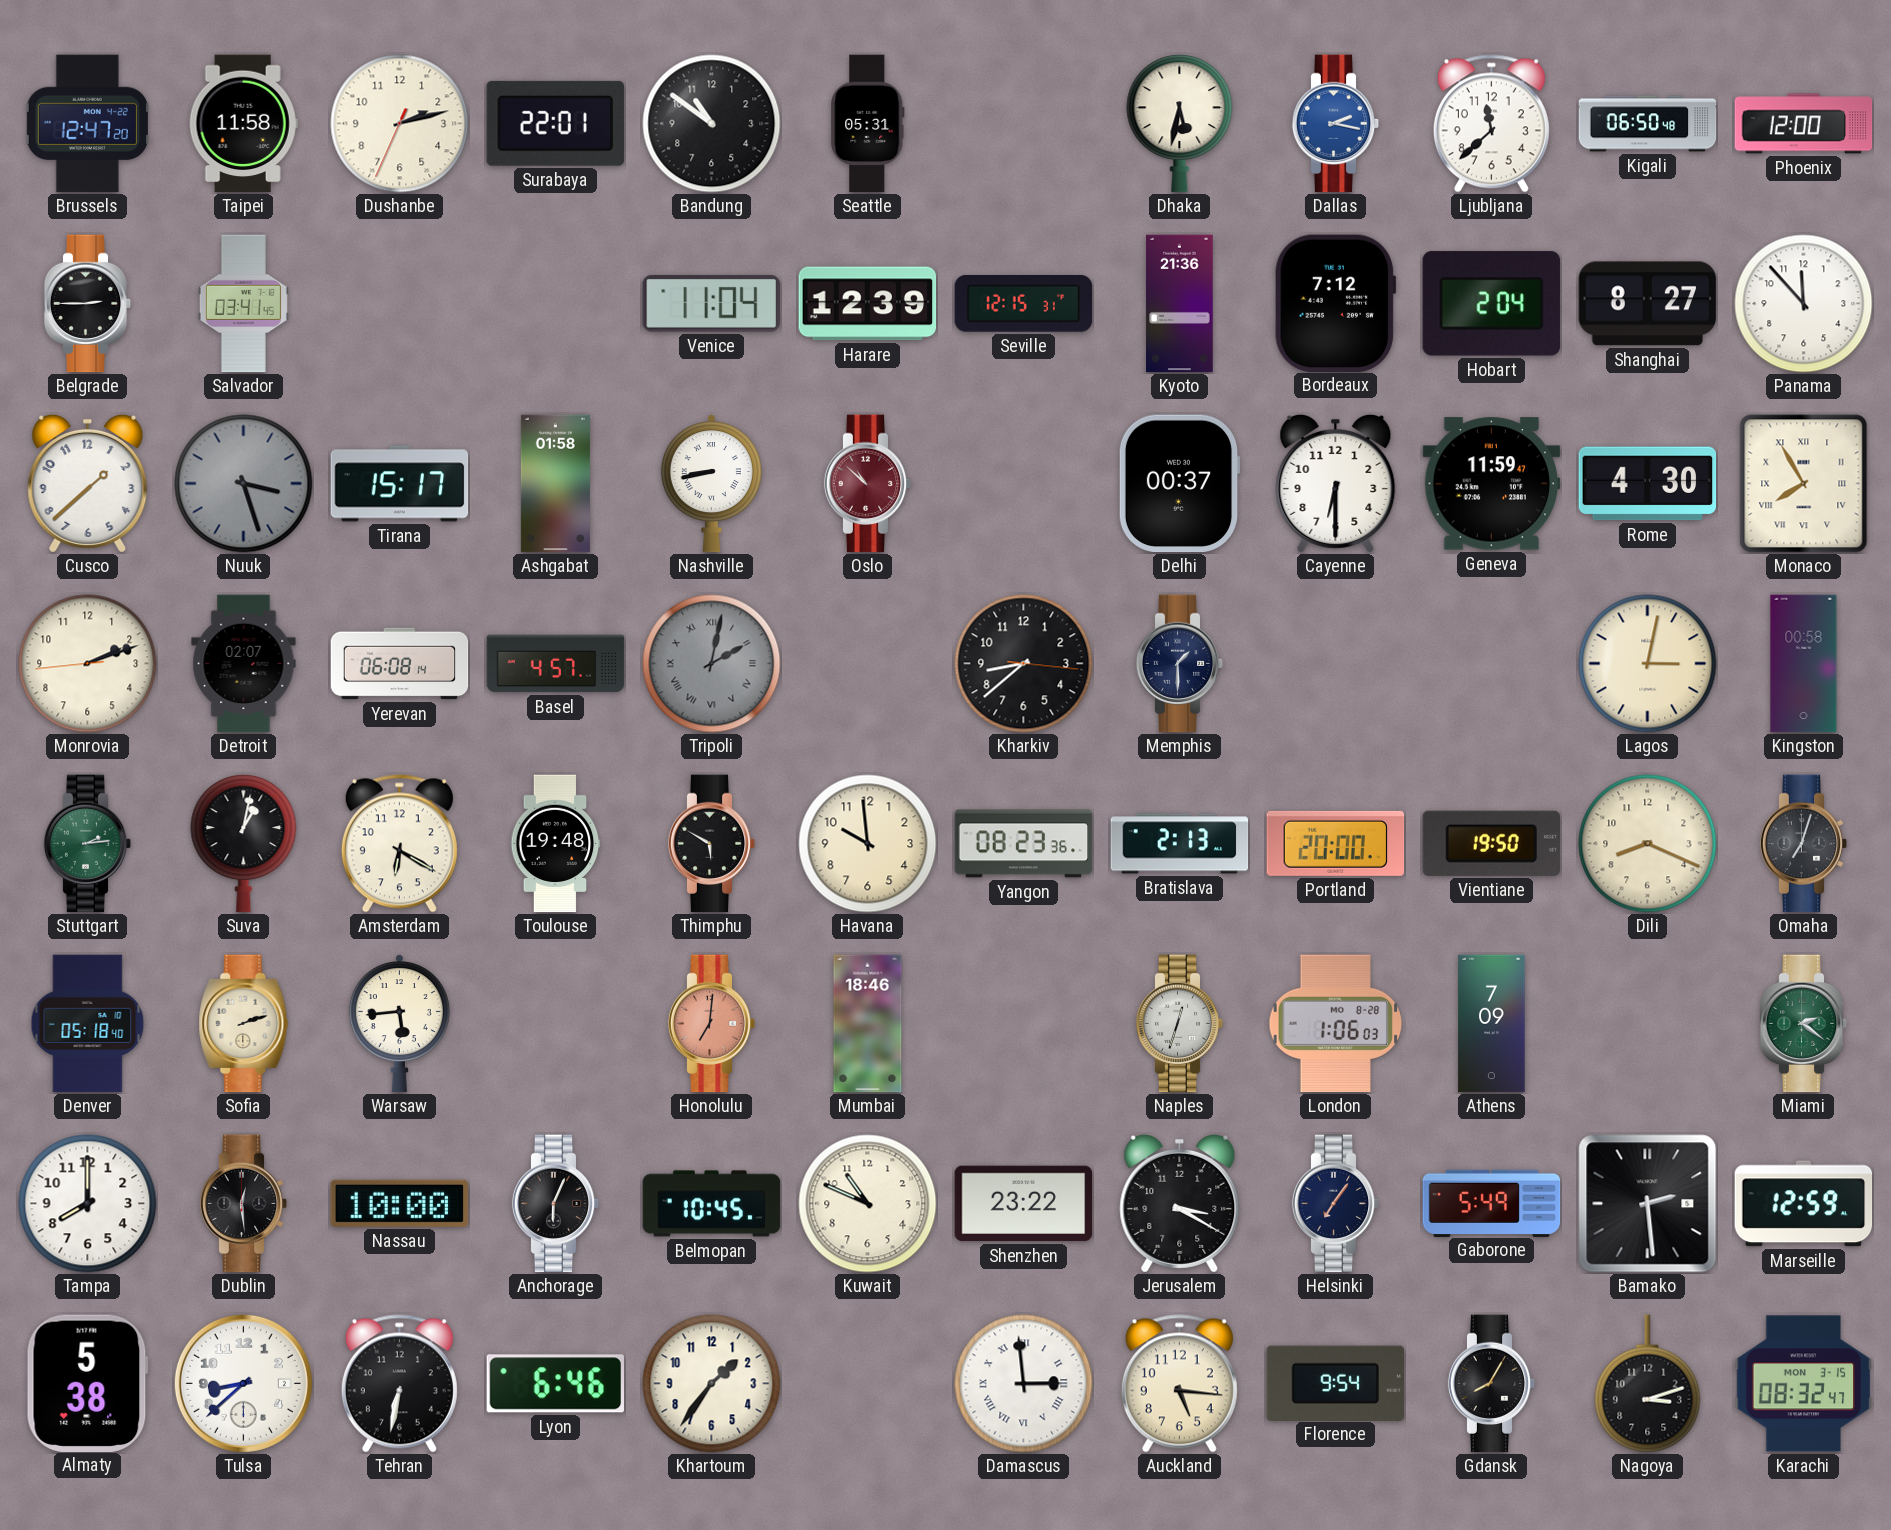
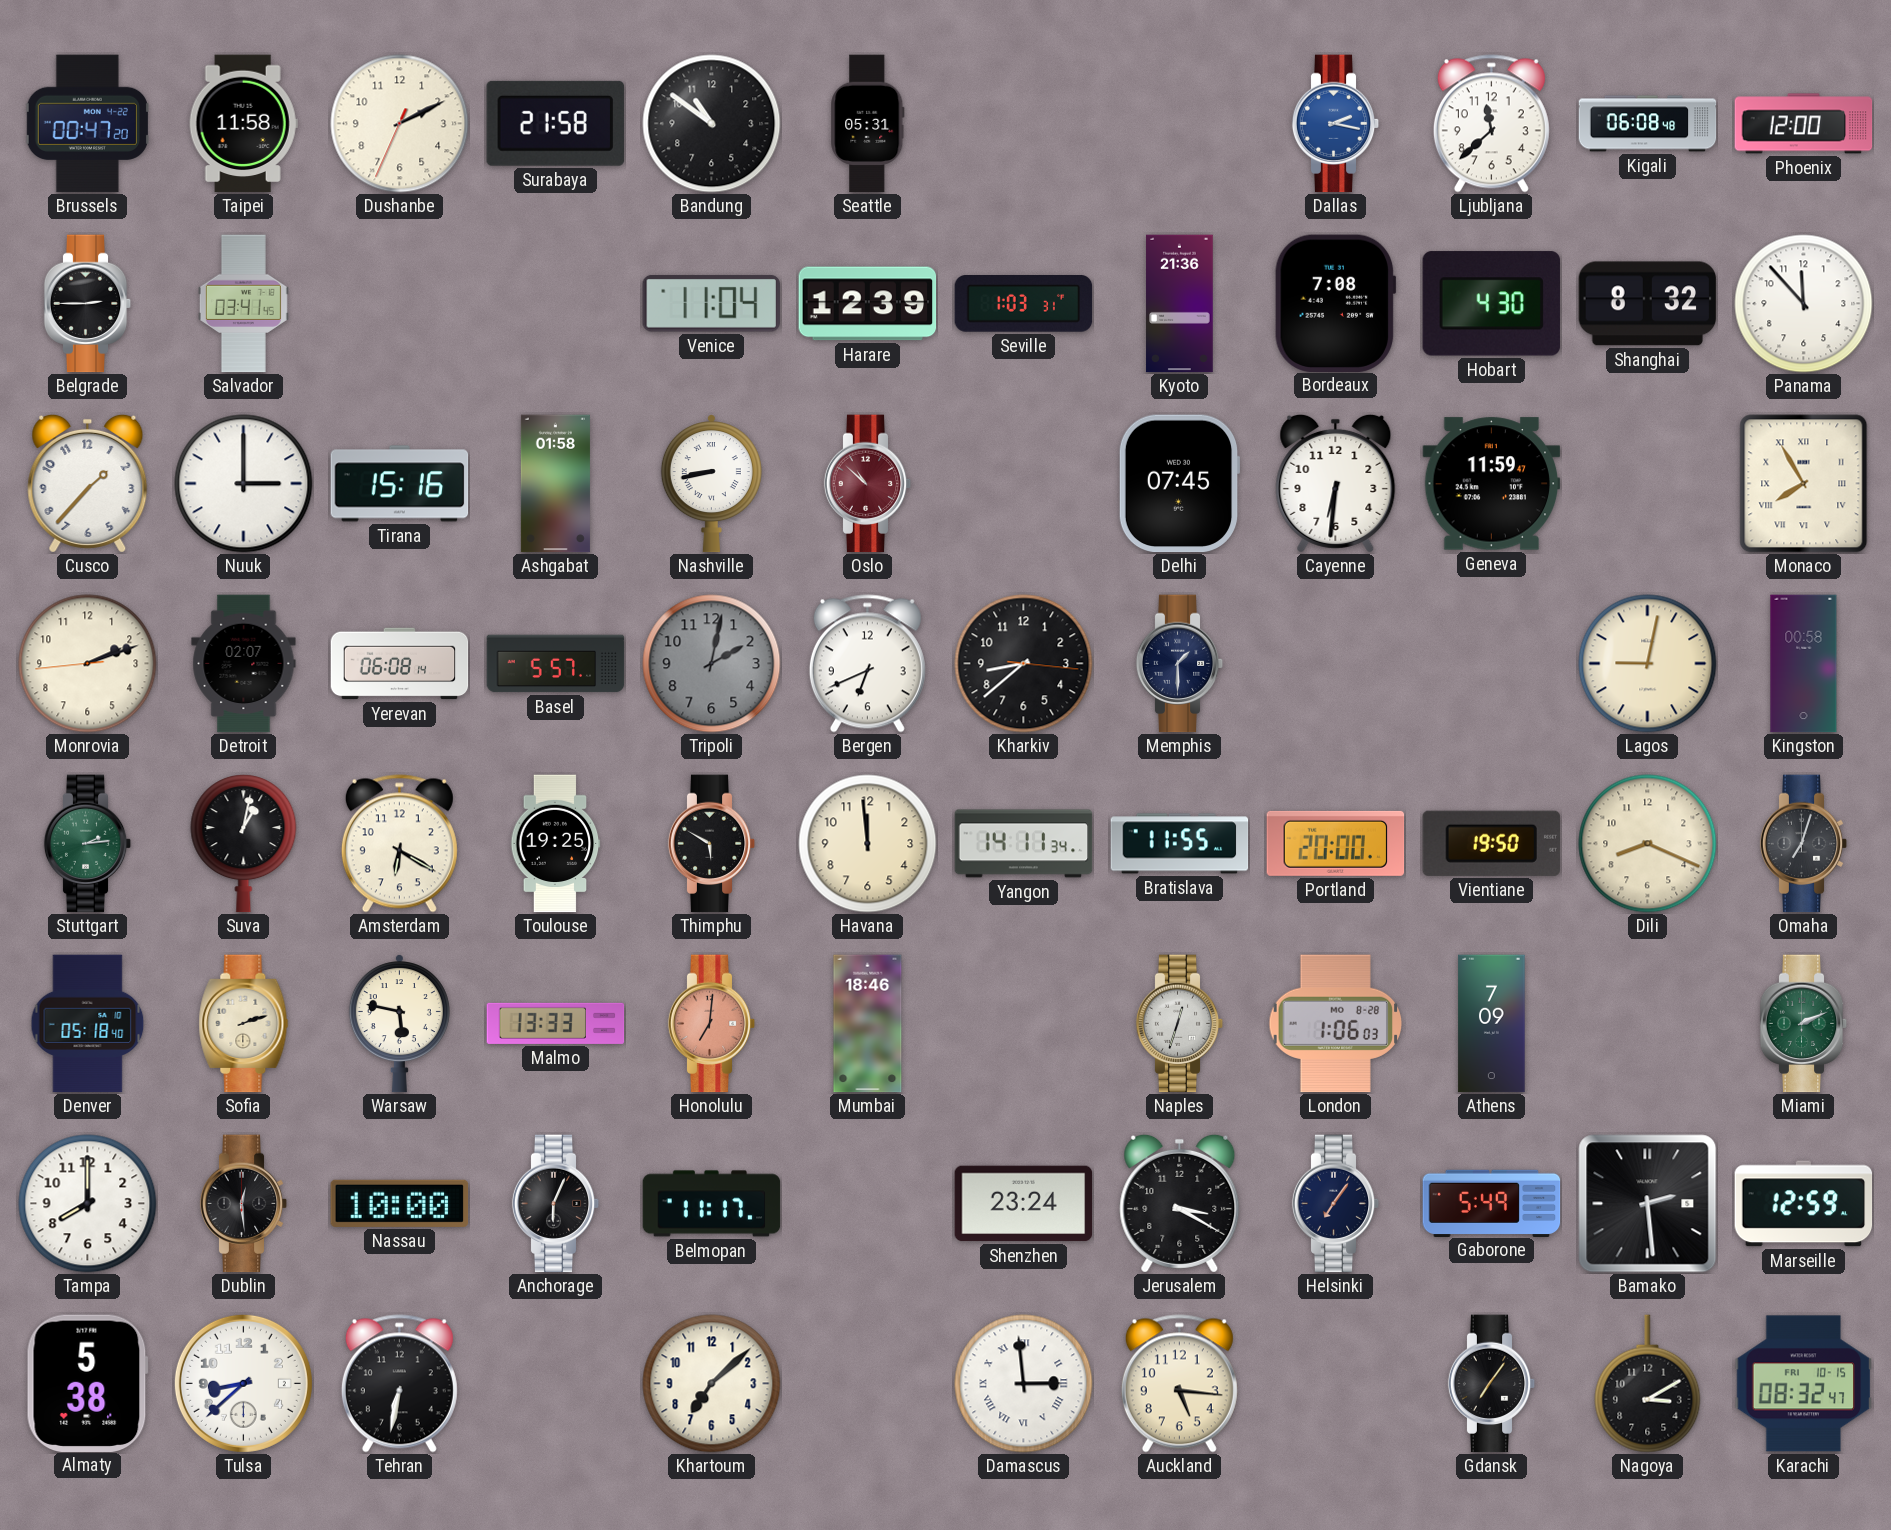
Brussels: 12:47 -> 00:47 (87, 124)
Dushanbe: 2:12 -> 2:10 (400, 124)
Surabaya: 22:01 -> 21:58 (555, 123)
Dhaka: 5:32 -> none (1180, 124)
Kigali: 06:50 -> 06:08 (1648, 124)
Seville: 12:15 -> 1:03 (1024, 304)
Bordeaux: 7:12 -> 7:08 (1335, 303)
Hobart: 2:04 -> 4:30 (1491, 304)
Shanghai: 8:27 -> 8:32 (1648, 304)
Cusco: 1:38 -> 1:37 (88, 483)
Nuuk: 3:27 -> 3:00 (244, 484)
Nuuk dial: grey -> white (244, 484)
Tirana: 15:17 -> 15:16 (400, 484)
Delhi: 00:37 -> 07:45 (1179, 484)
Cayenne: 6:30 -> 6:31 (1336, 483)
Rome: 4:30 -> none (1648, 484)
Basel: 4:57 -> 5:57 (556, 664)
Tripoli numerals: Roman -> Arabic (712, 664)
Bergen: none -> 6:41 (867, 664)
Lagos: 3:02 -> 9:02 (1648, 664)
Toulouse: 19:48 -> 19:25 (556, 844)
Havana: 9:59 -> 11:59 (868, 844)
Yangon: 08:23 -> 14:11 (1024, 844)
Bratislava: 2:13 -> 11:55 (1180, 844)
Warsaw: 5:44 -> 5:47 (399, 1024)
Malmo: none -> 13:33 (556, 1023)
Miami: 2:21 -> 2:11 (1804, 1024)
Belmopan: 10:45 -> 11:17 (712, 1204)
Kuwait: 10:49 -> none (868, 1204)
Shenzhen: 23:22 -> 23:24 (1024, 1204)
Lyon: 6:46 -> none (556, 1384)
Khartoum: 1:36 -> 7:08 (712, 1384)
Florence: 9:54 -> none (1335, 1383)
Gdansk: 8:05 -> 7:06 (1492, 1384)
Nagoya: 3:12 -> 3:10 (1648, 1384)
Karachi date: MON 3-15 -> FRI 10-15 (1804, 1384)
